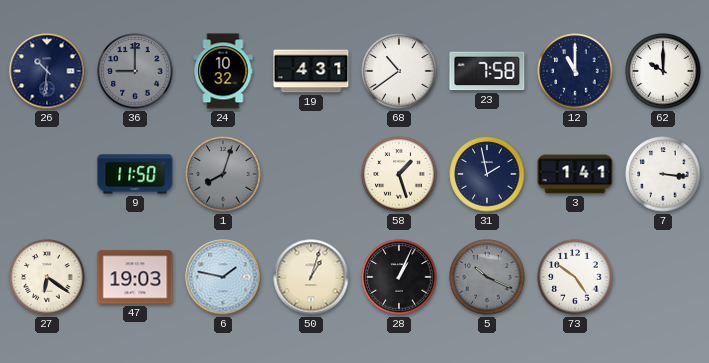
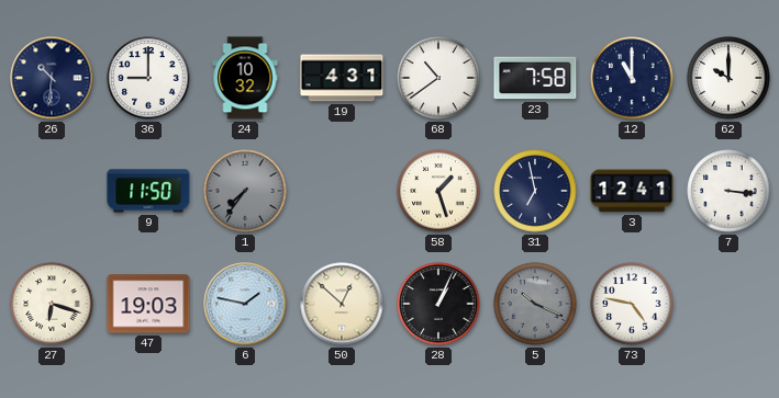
36 dial: grey -> white (148, 78)
1: 8:03 -> 7:36 (245, 191)
31: 1:58 -> 6:58 (535, 191)
3: 1:41 -> 12:41 (632, 191)
27: 6:21 -> 6:18 (52, 304)
50: 1:03 -> 12:52 (342, 304)
73: 4:51 -> 4:47 (632, 304)
